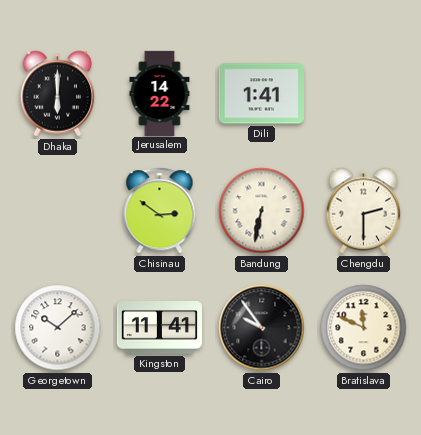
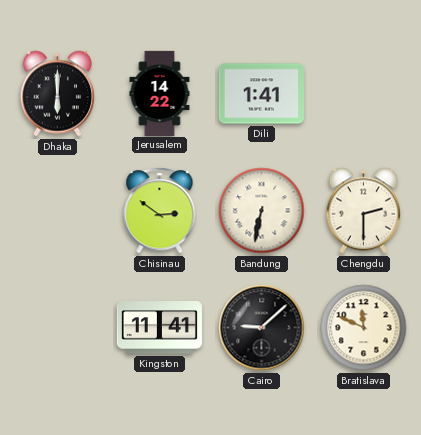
Georgetown: 10:08 -> none (58, 328)
Cairo: 9:54 -> 9:08 (262, 328)
